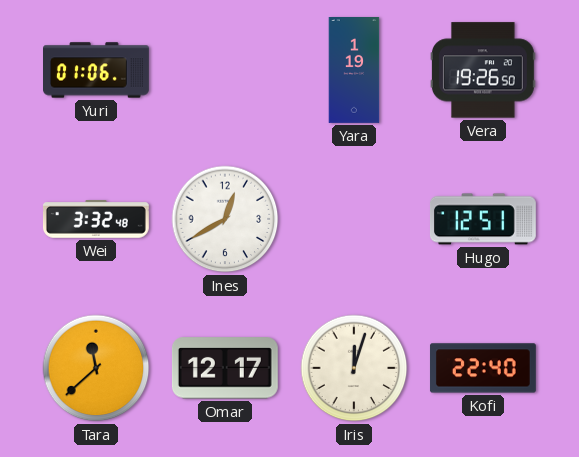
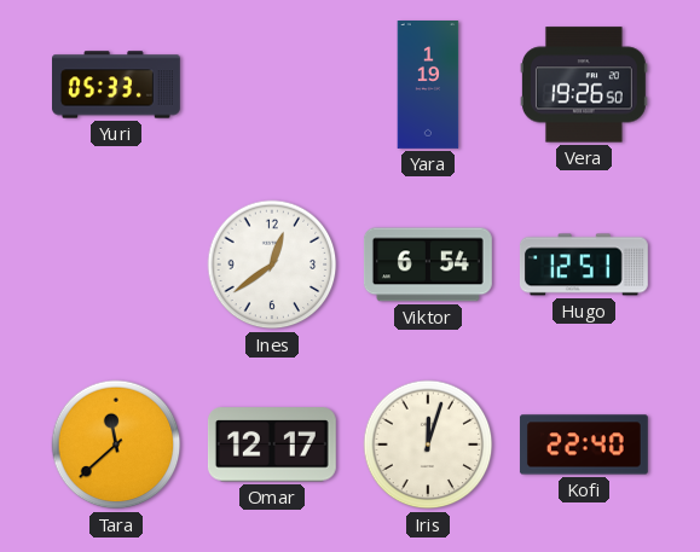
Yuri: 01:06 -> 05:33 (117, 85)
Wei: 3:32 -> none (96, 220)
Ines: 12:40 -> 12:39 (272, 265)
Viktor: none -> 6:54 (428, 265)
